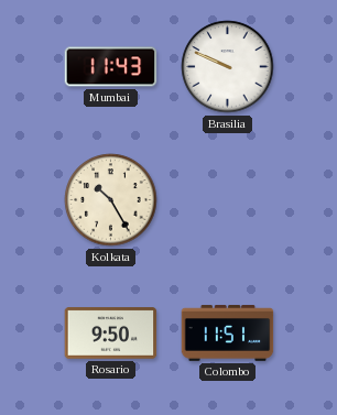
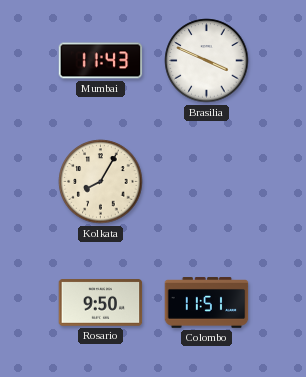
Brasilia: 9:49 -> 3:49 (207, 61)
Kolkata: 10:25 -> 8:05 (101, 182)
